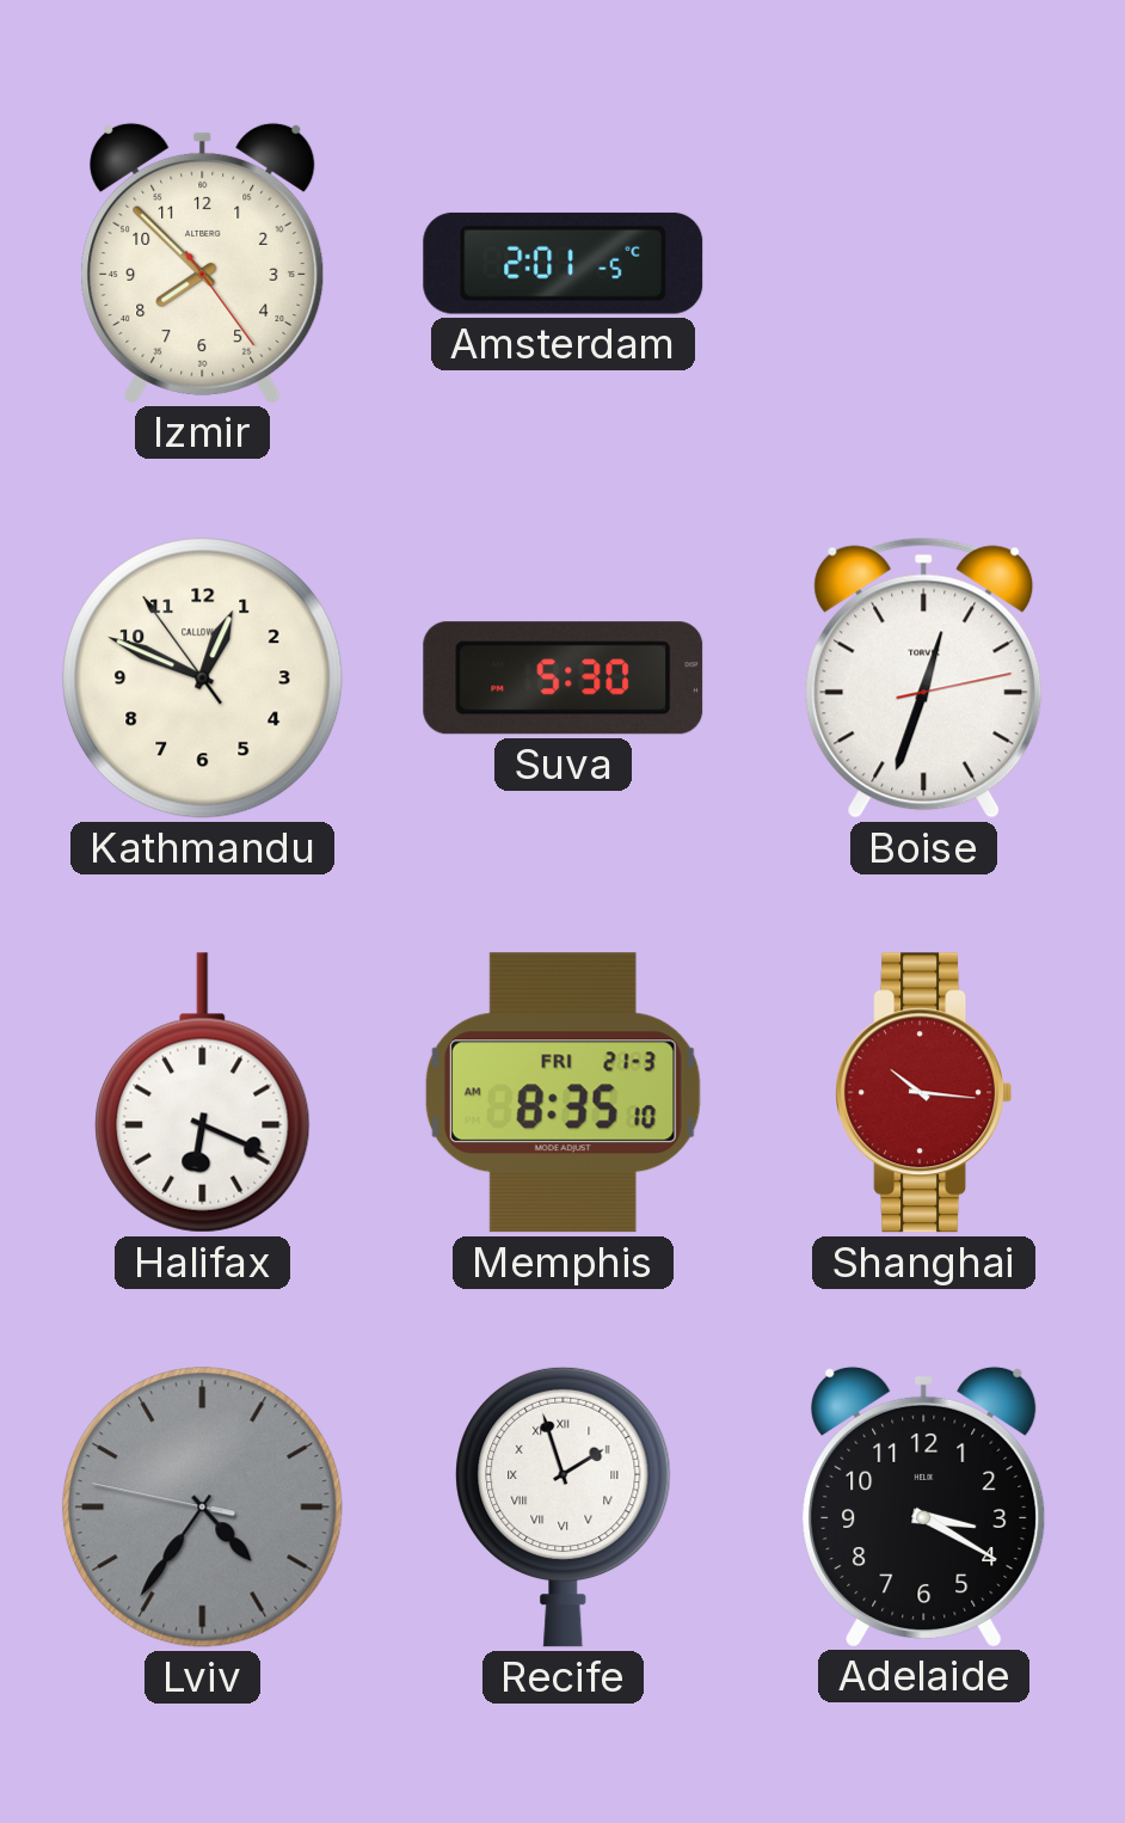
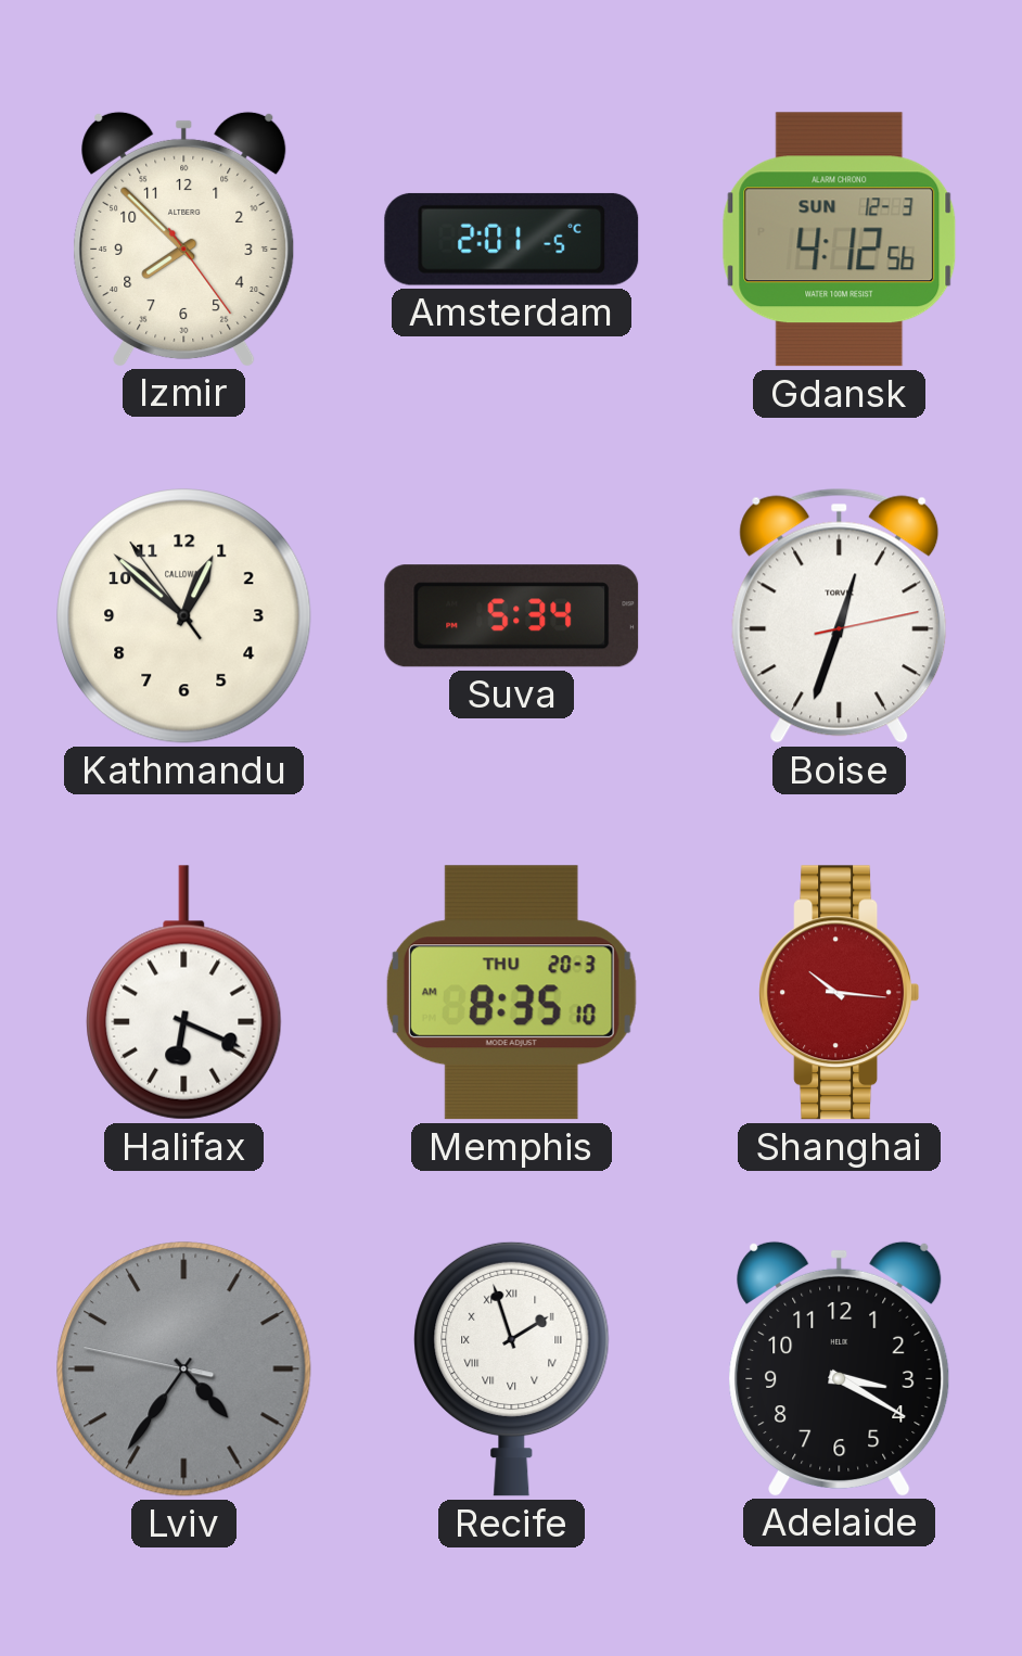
Gdansk: none -> 4:12 (840, 240)
Kathmandu: 12:48 -> 12:51 (184, 616)
Suva: 5:30 -> 5:34 (512, 616)
Memphis date: FRI 21-3 -> THU 20-3 (511, 993)
